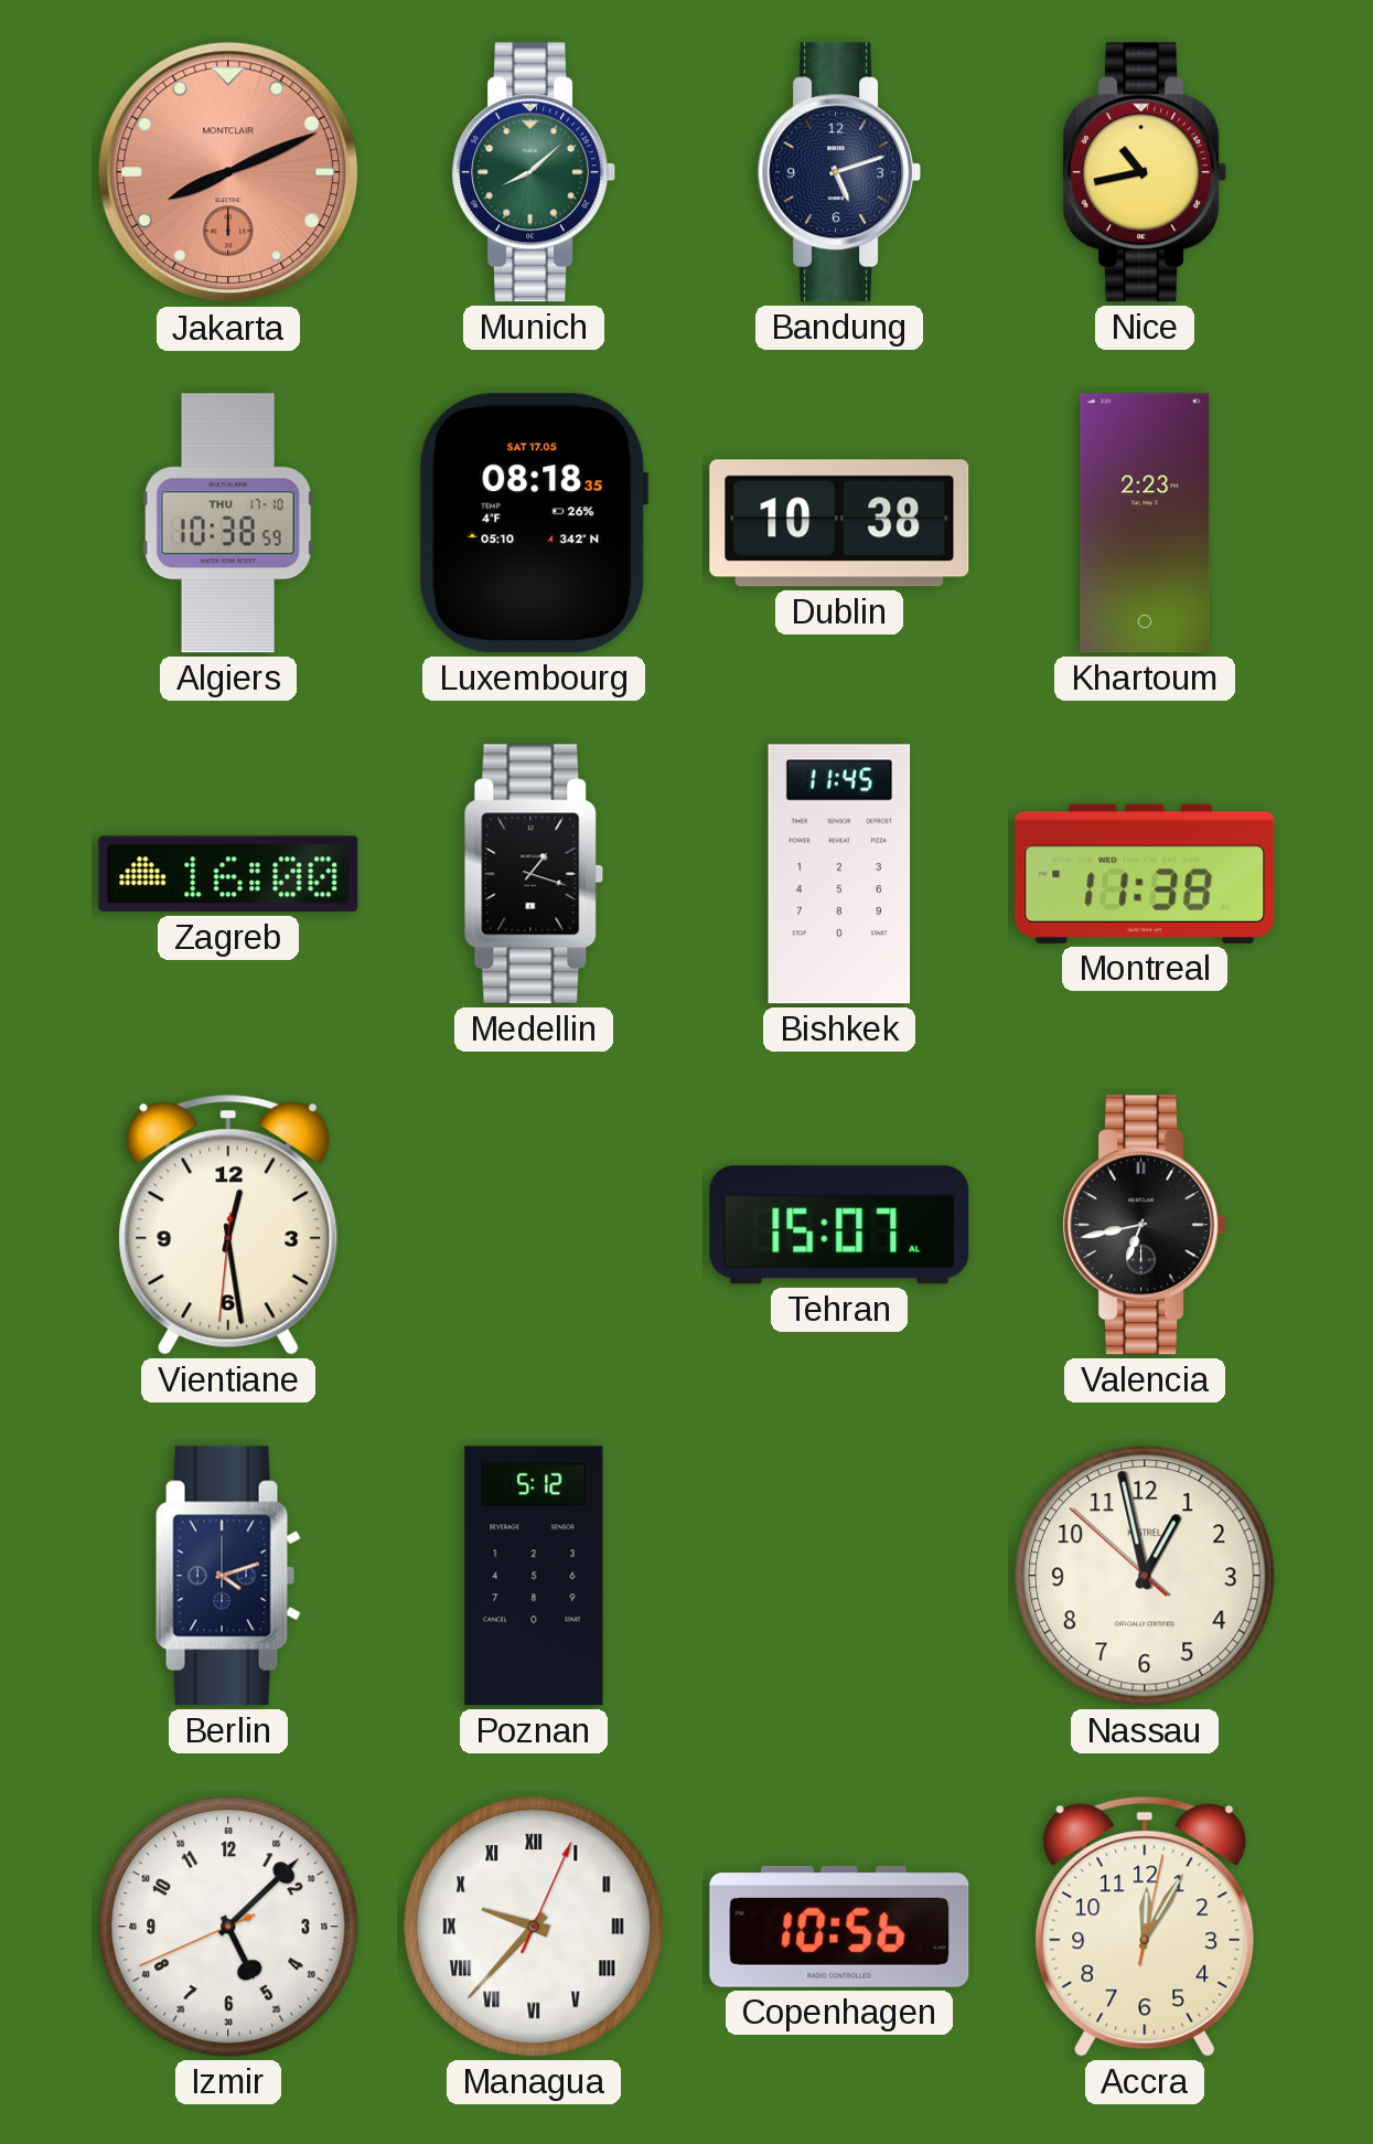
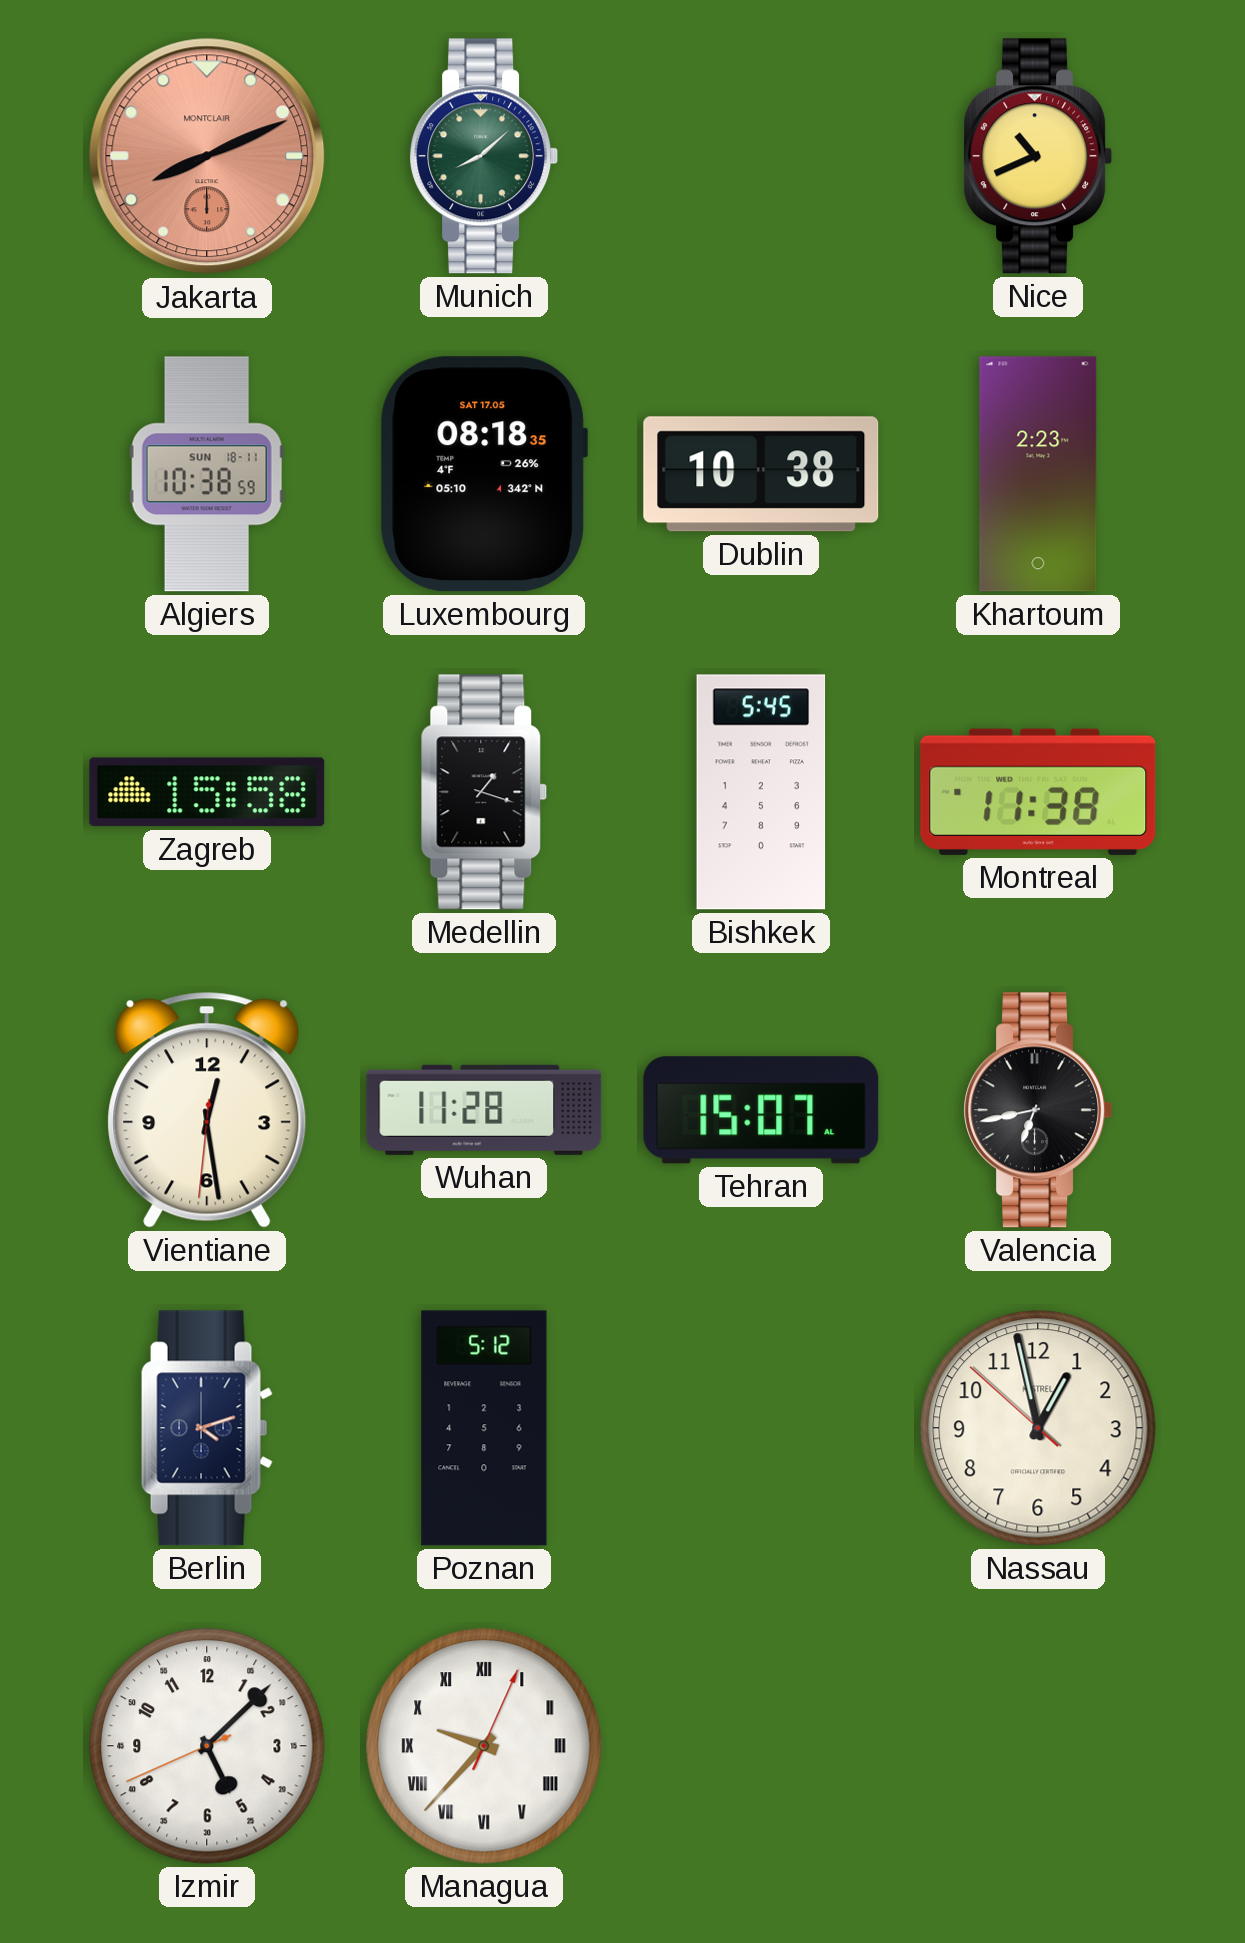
Bandung: 5:12 -> none (838, 172)
Nice: 10:43 -> 10:41 (1037, 156)
Algiers date: THU 17-10 -> SUN 18-11 (207, 474)
Zagreb: 16:00 -> 15:58 (207, 792)
Bishkek: 11:45 -> 5:45 (761, 792)
Wuhan: none -> 11:28 (484, 1110)
Copenhagen: 10:56 -> none (839, 1927)
Accra: 12:05 -> none (1145, 1927)
